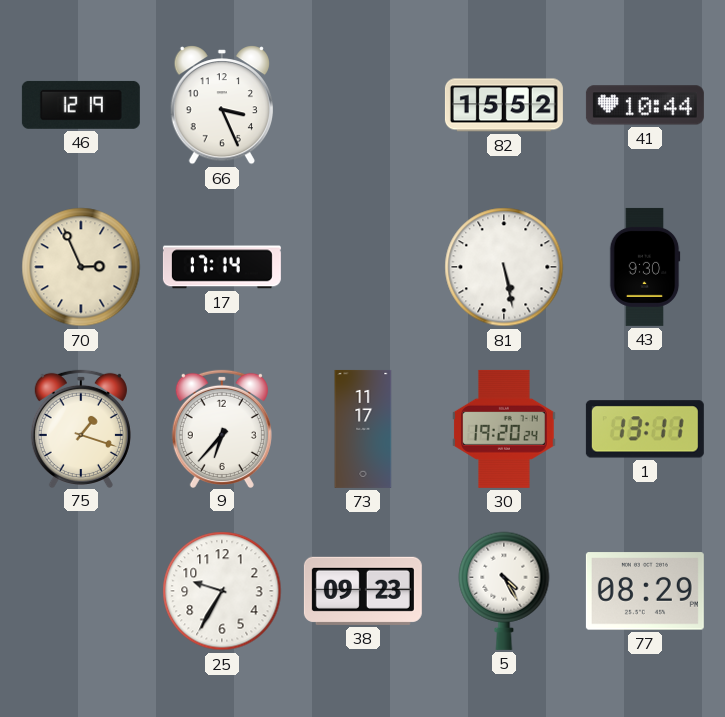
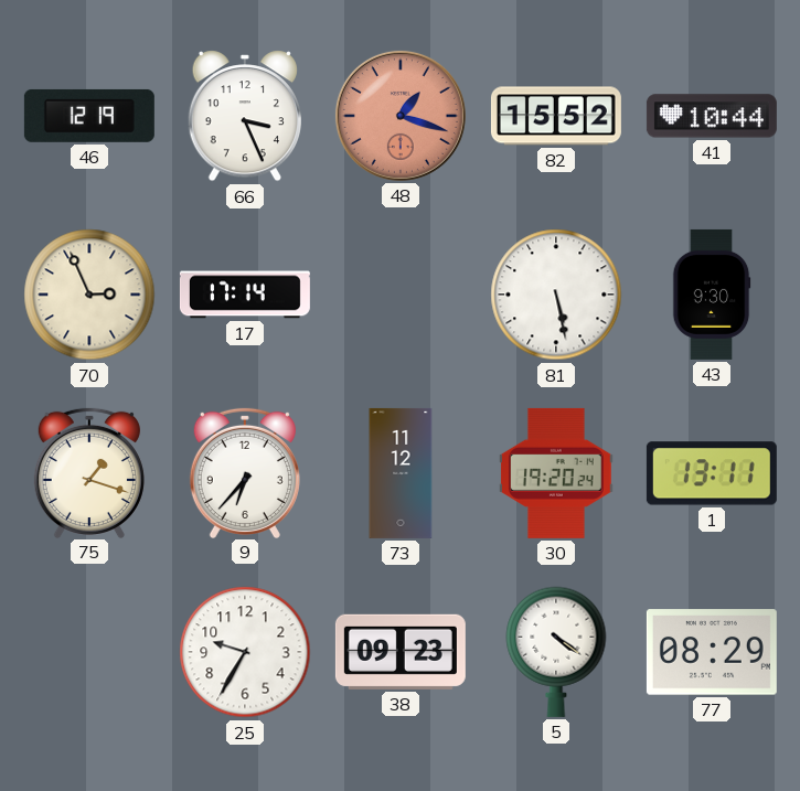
48: none -> 1:18 (401, 116)
73: 11:17 -> 11:12 (401, 473)
5: 4:25 -> 4:21 (556, 652)
